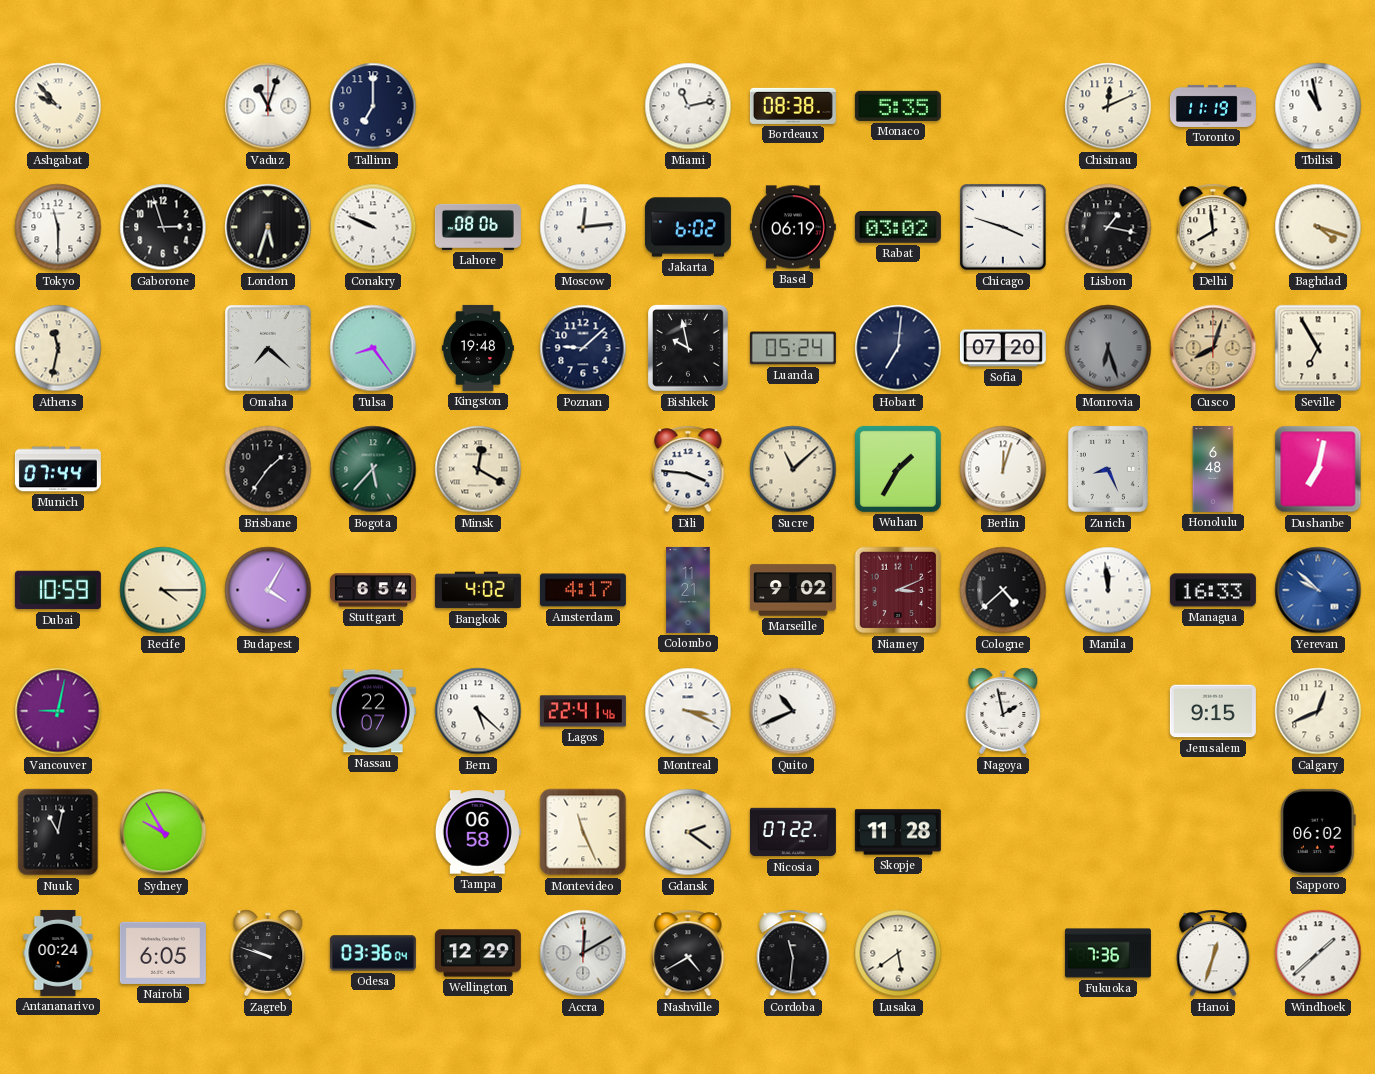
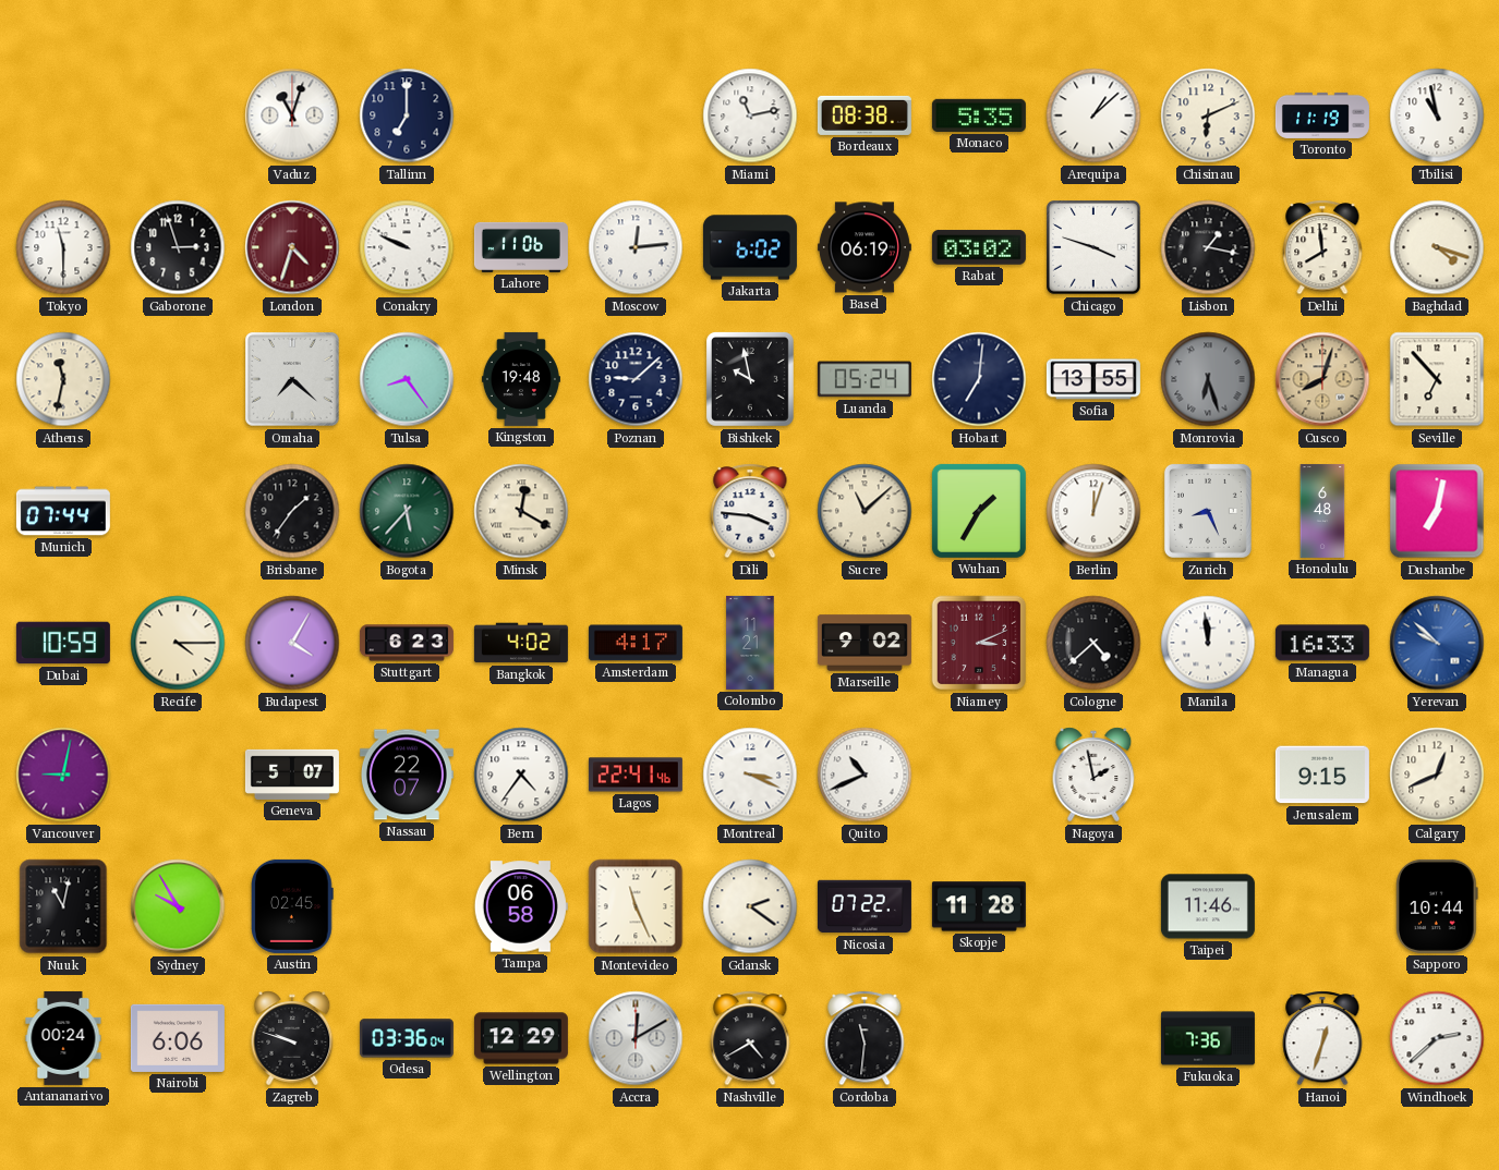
Ashgabat: 9:53 -> none (58, 106)
Arequipa: none -> 1:08 (1093, 115)
Chisinau: 12:11 -> 6:11 (1208, 115)
London: 5:33 -> 4:33 (292, 247)
London dial: black -> burgundy (292, 247)
Lahore: 08:06 -> 11:06 (521, 247)
Sofia: 07:20 -> 13:55 (1093, 379)
Seville: 6:55 -> 6:53 (1437, 379)
Stuttgart: 6:54 -> 6:23 (407, 643)
Geneva: none -> 5:07 (292, 775)
Bern: 5:22 -> 4:36 (521, 775)
Austin: none -> 02:45 (293, 906)
Taipei: none -> 11:46 (1208, 906)
Sapporo: 06:02 -> 10:44 (1437, 906)
Nairobi: 6:05 -> 6:06 (178, 1038)
Lusaka: 5:39 -> none (898, 953)
Windhoek: 1:38 -> 2:38 (1437, 1038)
